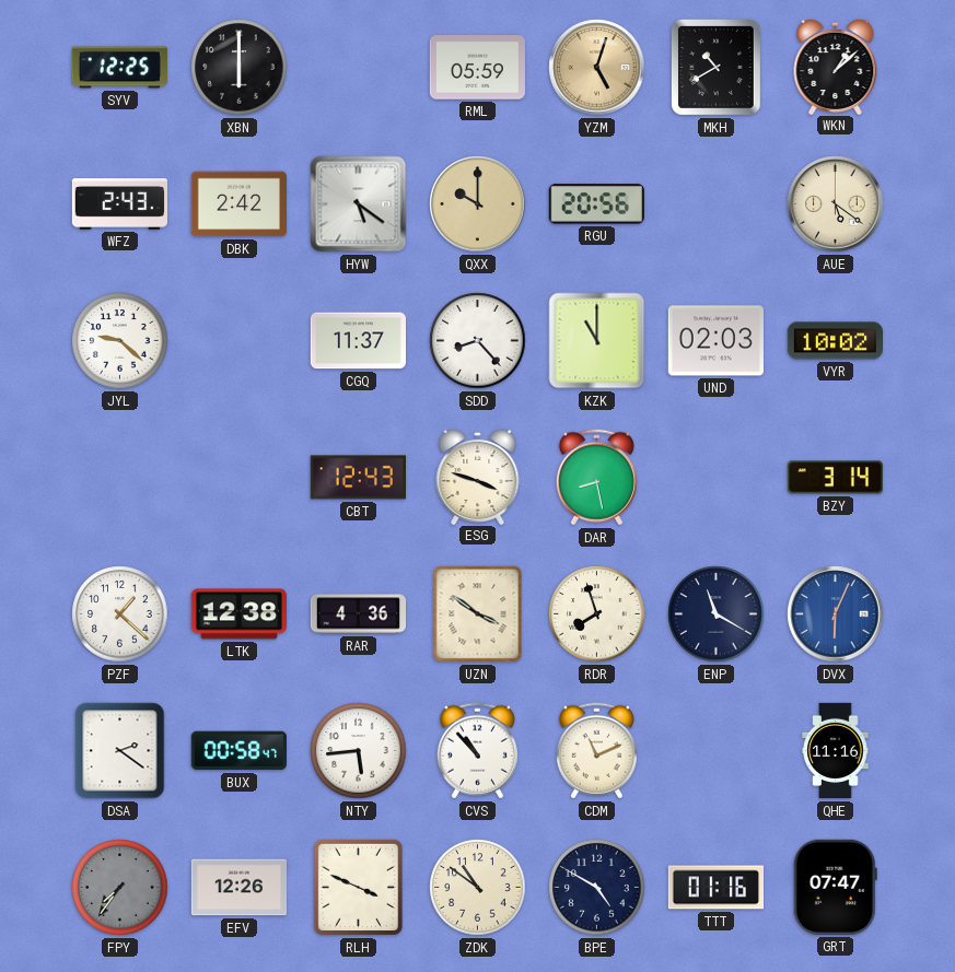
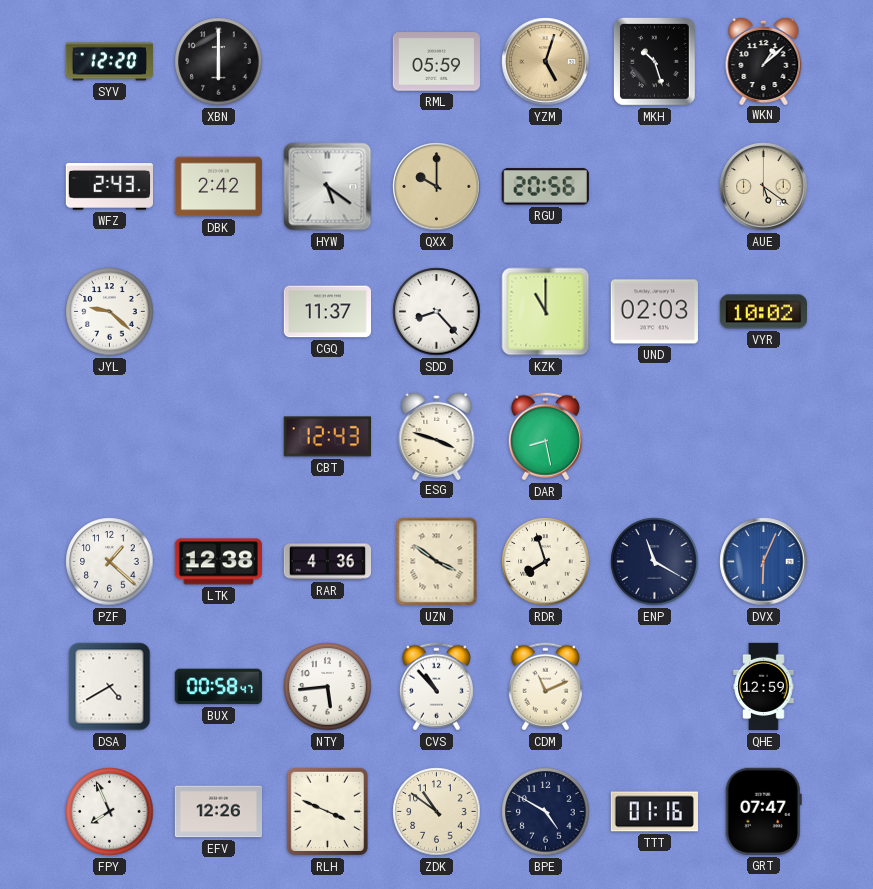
SYV: 12:25 -> 12:20 (109, 62)
MKH: 10:40 -> 10:27 (654, 62)
BZY: 3:14 -> none (835, 478)
DSA: 2:21 -> 4:40 (110, 687)
QHE: 11:16 -> 12:59 (764, 687)
FPY: 7:36 -> 7:56 (110, 812)
FPY dial: grey -> white (110, 812)
